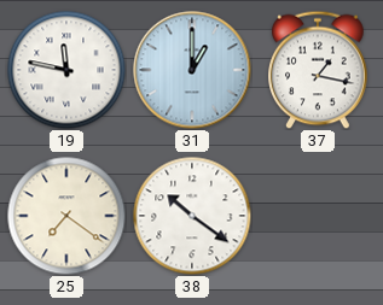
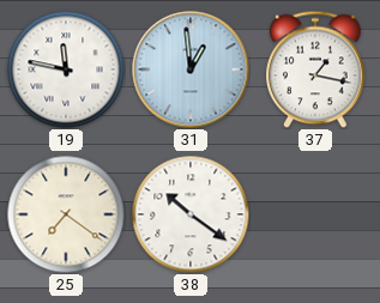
31: 1:00 -> 12:59 (191, 69)
